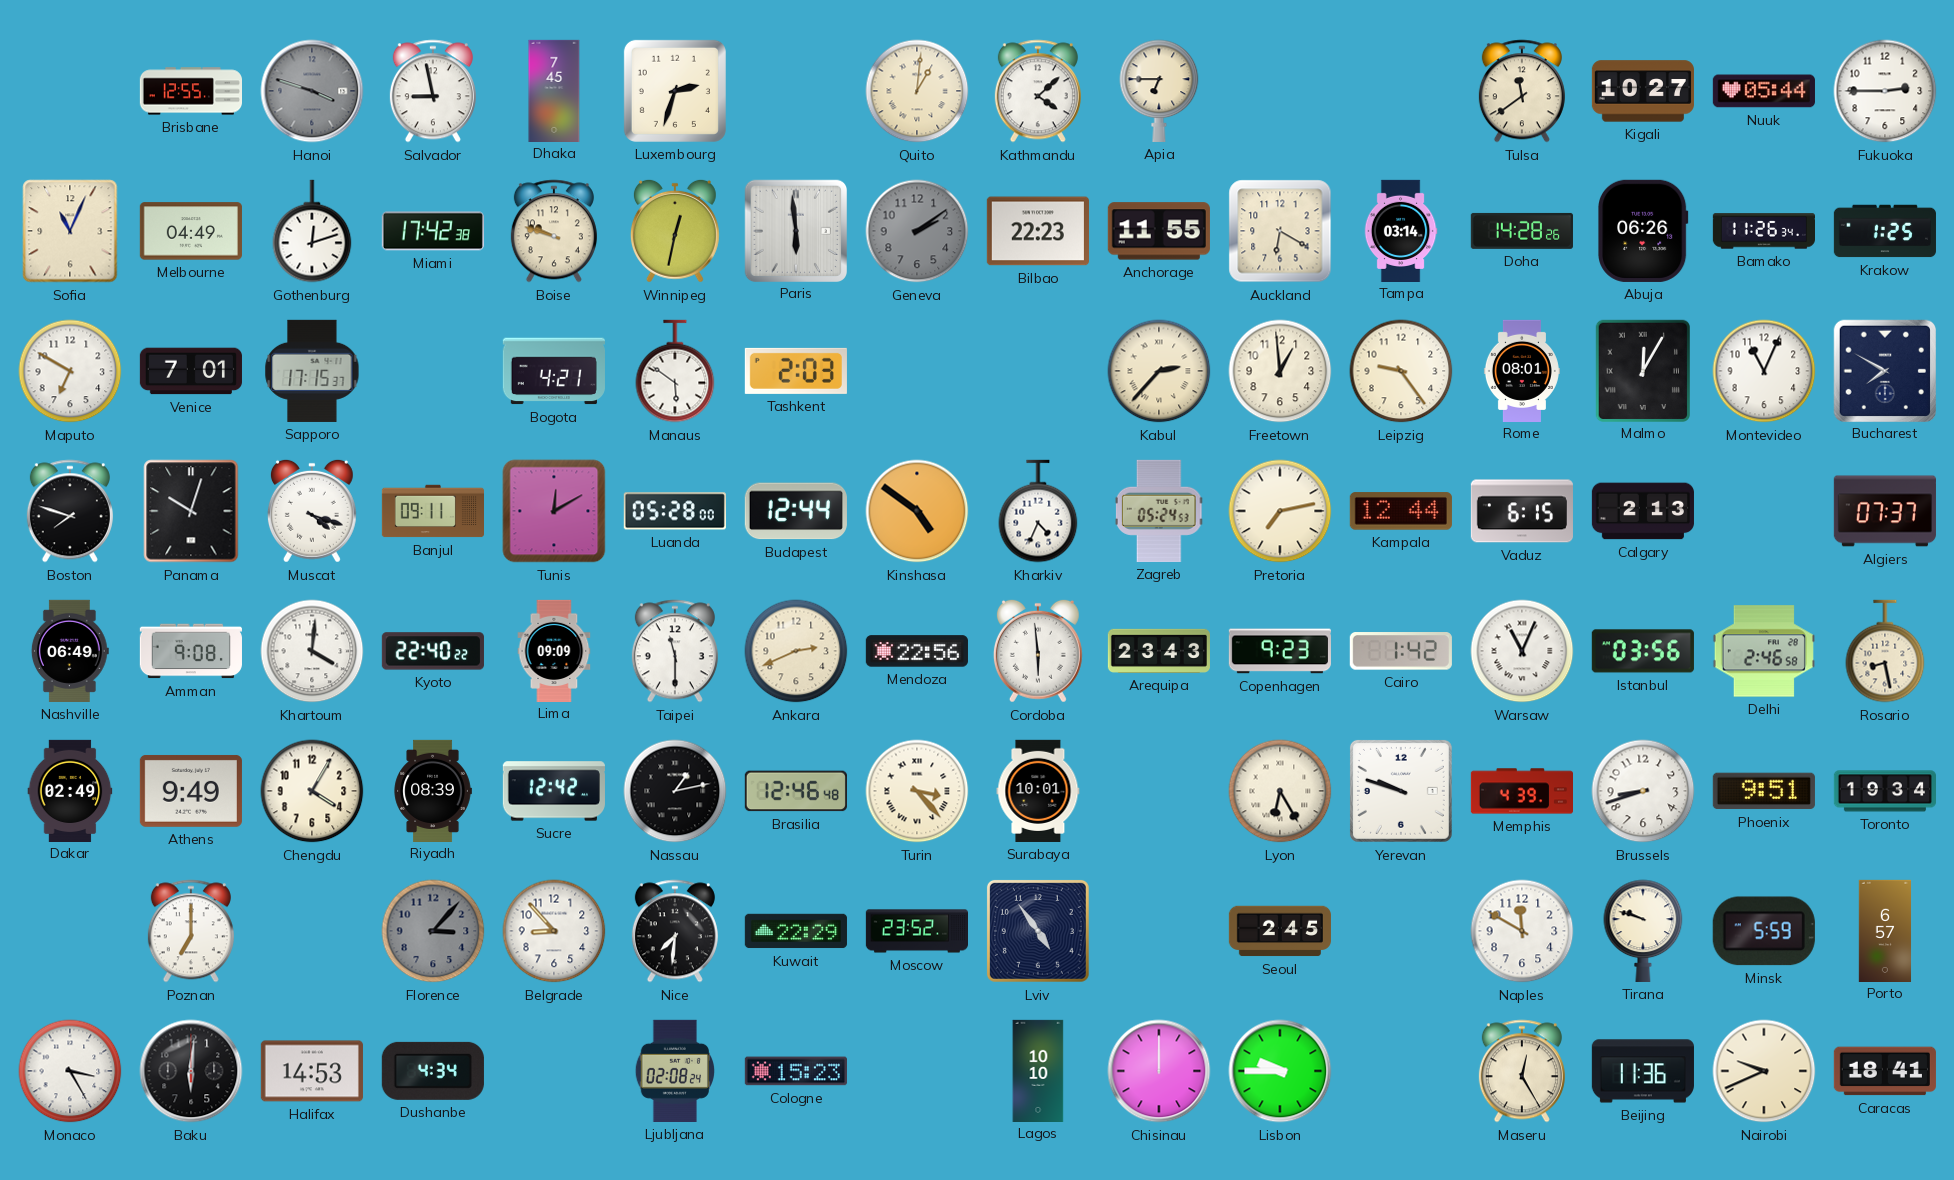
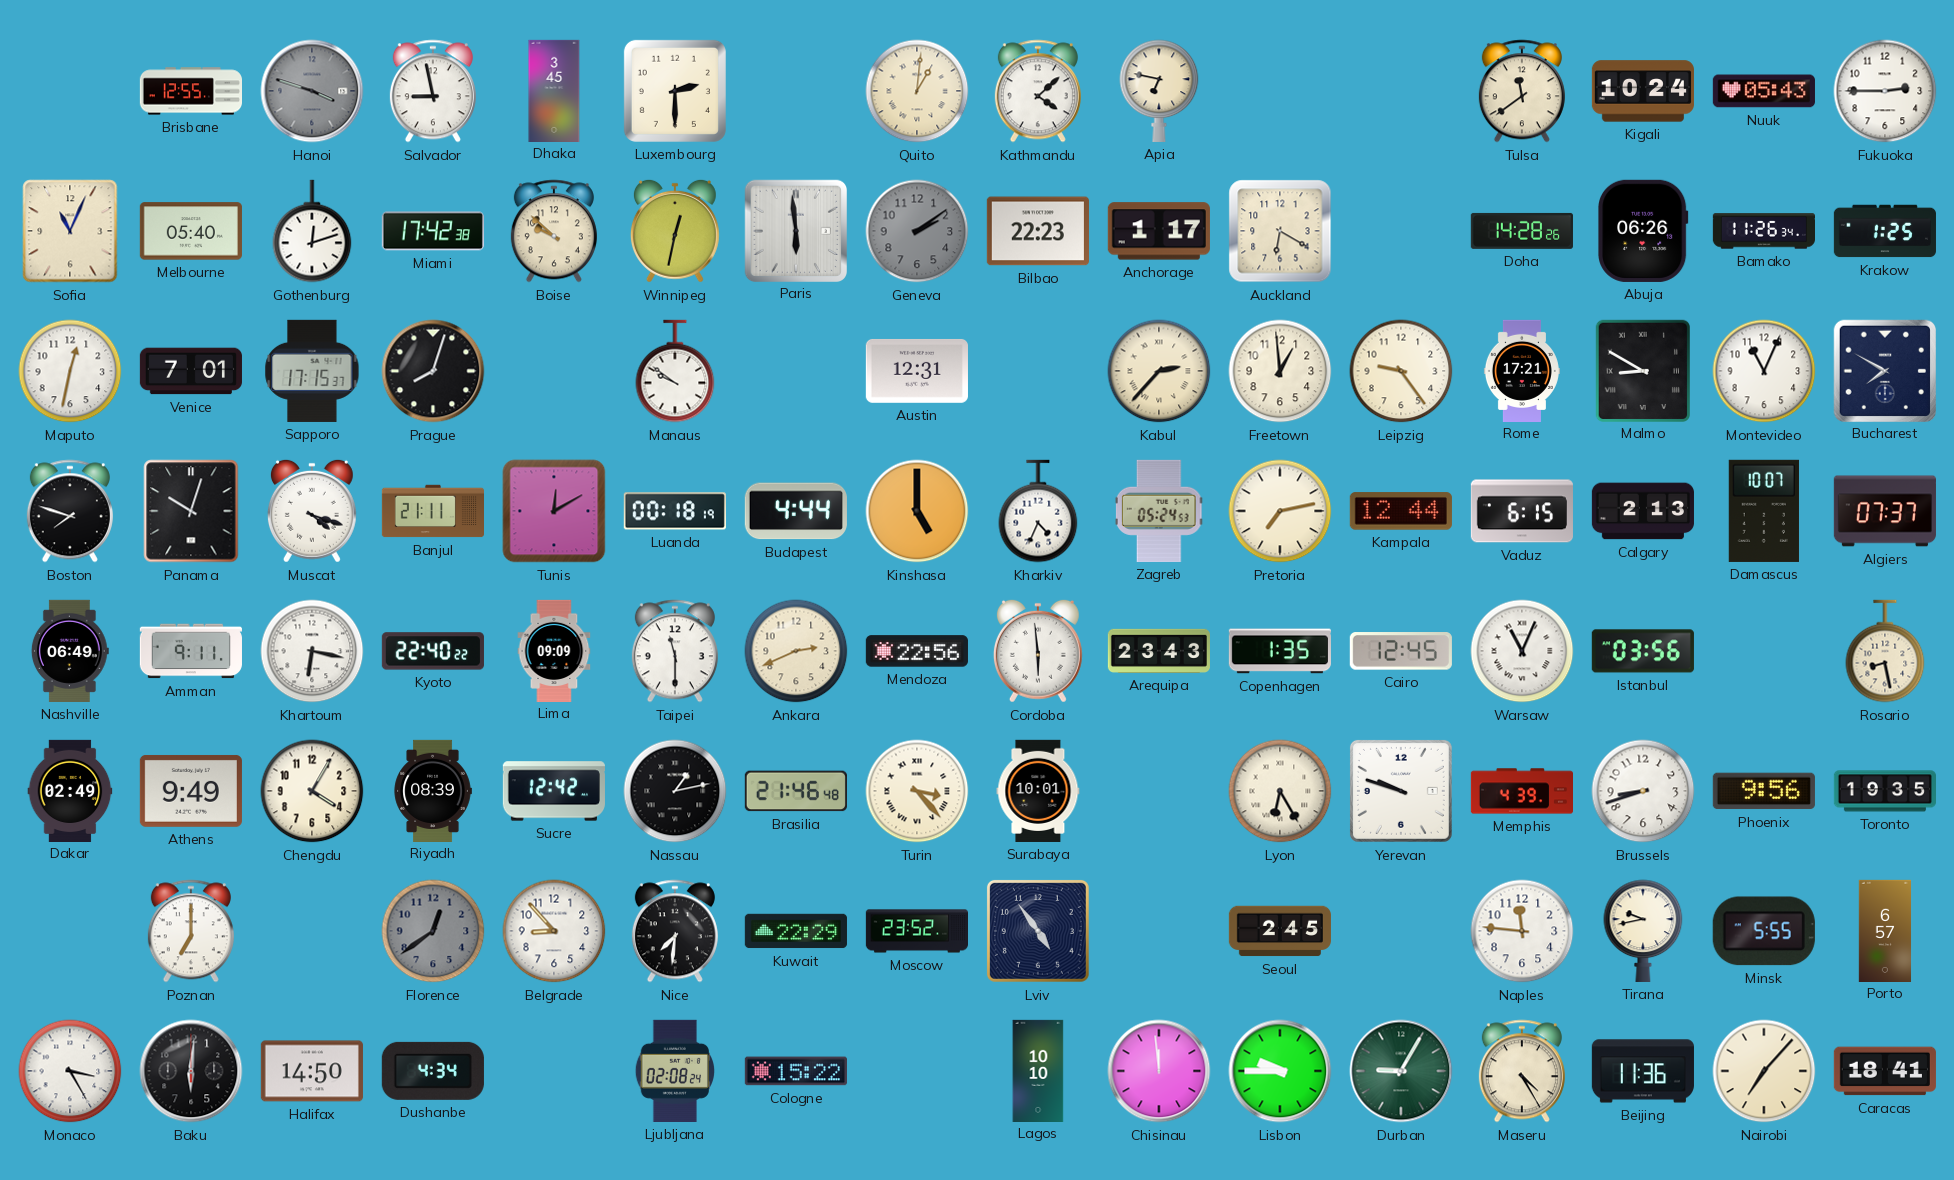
Dhaka: 7:45 -> 3:45 (554, 90)
Luxembourg: 2:33 -> 2:30 (675, 91)
Apia: 6:45 -> 6:47 (1159, 91)
Kigali: 10:27 -> 10:24 (1643, 91)
Nuuk: 05:44 -> 05:43 (1764, 91)
Melbourne: 04:49 -> 05:40 (191, 231)
Boise: 9:48 -> 9:52 (554, 231)
Anchorage: 11:55 -> 1:17 (1159, 231)
Tampa: 03:14 -> none (1401, 230)
Maputo: 6:50 -> 12:32 (70, 371)
Prague: none -> 8:03 (433, 371)
Bogota: 4:21 -> none (554, 371)
Manaus: 5:51 -> 9:51 (675, 371)
Tashkent: 2:03 -> none (796, 371)
Austin: none -> 12:31 (917, 371)
Rome: 08:01 -> 17:21 (1522, 370)
Malmo: 12:05 -> 8:50 (1642, 370)
Banjul: 09:11 -> 21:11 (432, 511)
Luanda: 05:28 -> 00:18 (675, 511)
Budapest: 12:44 -> 4:44 (796, 511)
Kinshasa: 4:51 -> 5:00 (917, 511)
Damascus: none -> 10:07 (1764, 511)
Amman: 9:08 -> 9:11 (191, 651)
Khartoum: 4:01 -> 6:17 (312, 651)
Copenhagen: 9:23 -> 1:35 (1280, 651)
Cairo: 1:42 -> 12:45 (1401, 651)
Delhi: 2:46 -> none (1764, 651)
Brasilia: 12:46 -> 21:46 (796, 791)
Phoenix: 9:51 -> 9:56 (1764, 791)
Toronto: 19:34 -> 19:35 (1884, 791)
Florence: 3:07 -> 12:39 (433, 931)
Naples: 11:50 -> 11:46 (1522, 931)
Tirana: 9:48 -> 9:43 (1643, 931)
Minsk: 5:59 -> 5:55 (1764, 931)
Halifax: 14:53 -> 14:50 (312, 1071)
Cologne: 15:23 -> 15:22 (796, 1071)
Chisinau: 12:00 -> 11:59 (1159, 1071)
Durban: none -> 9:05 (1401, 1071)
Maseru: 12:25 -> 4:25 (1522, 1071)
Nairobi: 9:41 -> 7:07 (1764, 1071)
